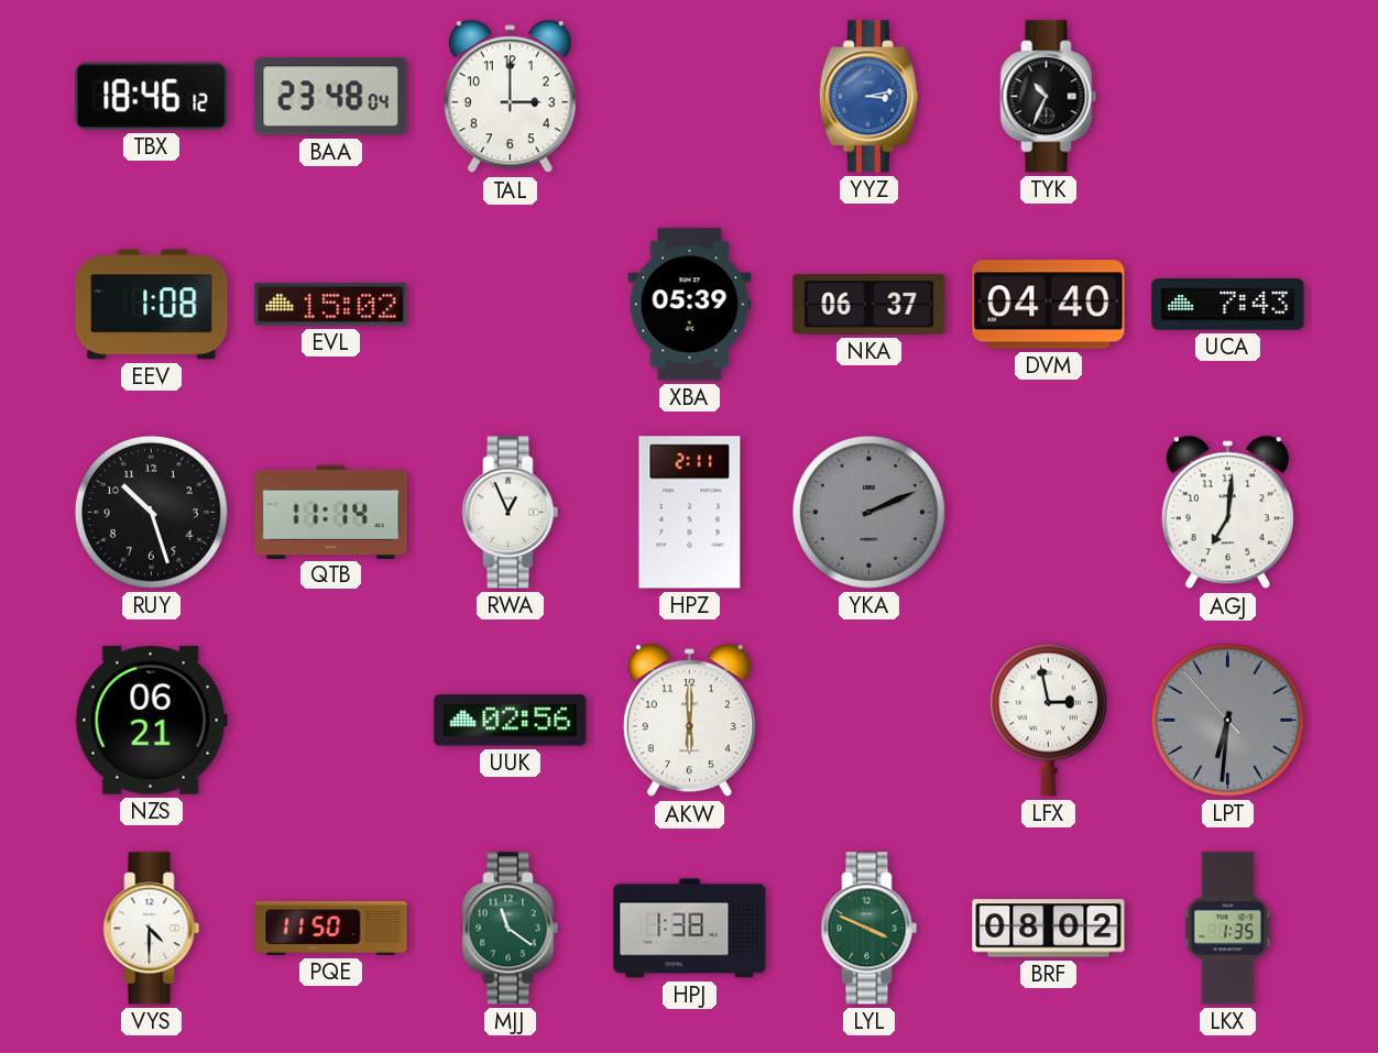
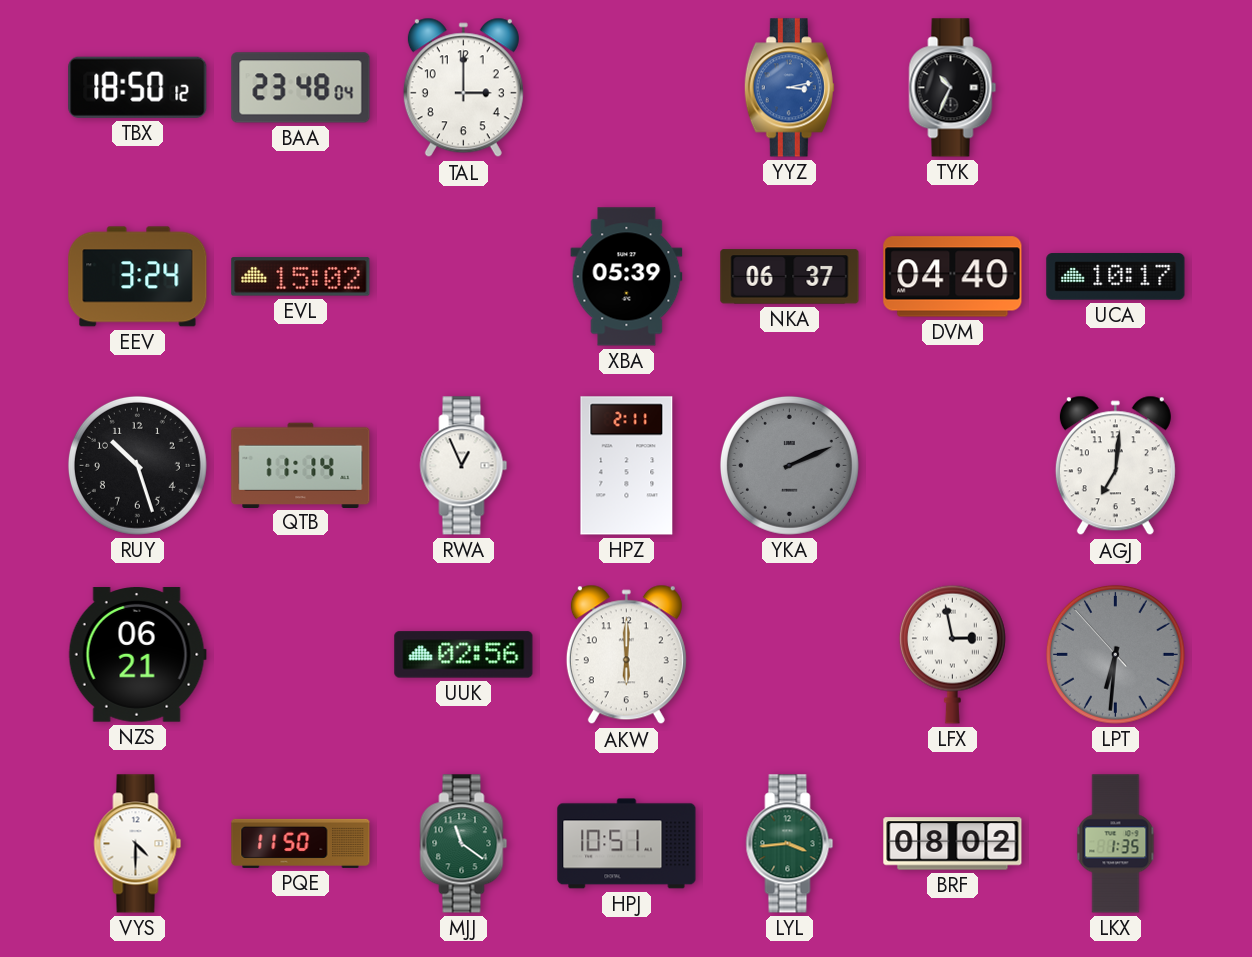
TBX: 18:46 -> 18:50 (138, 87)
EEV: 1:08 -> 3:24 (138, 277)
UCA: 7:43 -> 10:17 (1116, 277)
HPJ: 1:38 -> 10:51 (627, 844)
LYL: 3:49 -> 3:44 (790, 844)
